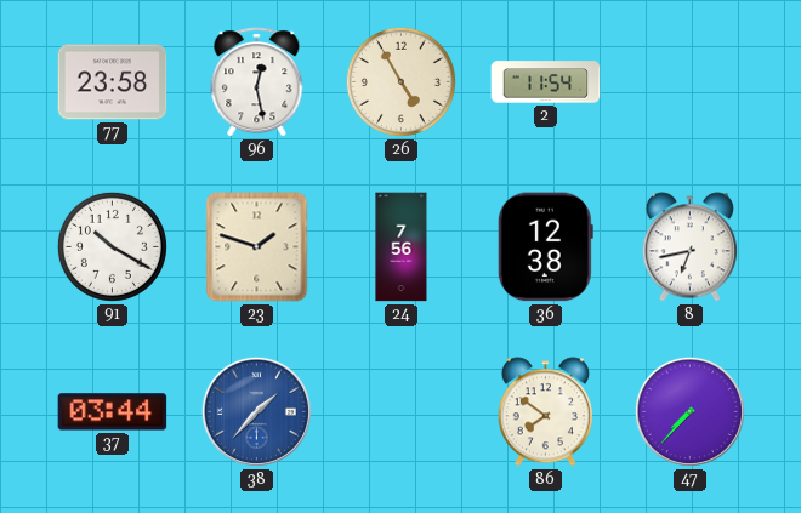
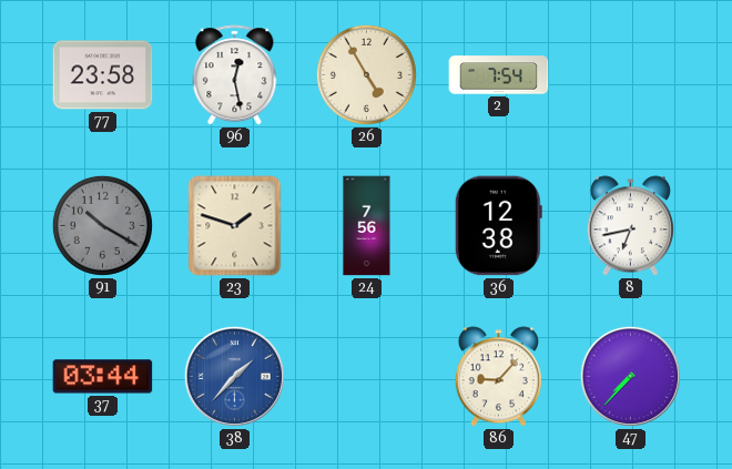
2: 11:54 -> 7:54 (499, 75)
91 dial: white -> grey (102, 225)
86: 7:51 -> 9:07 (498, 377)
